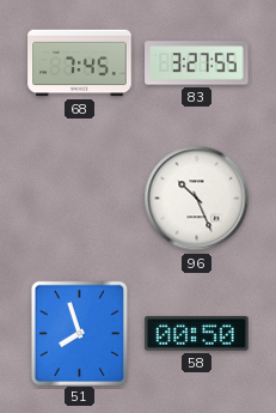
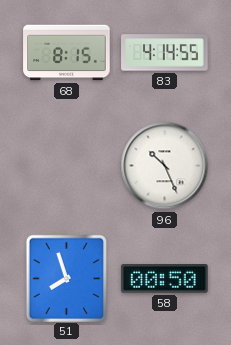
68: 7:45 -> 8:15 (67, 53)
83: 3:27 -> 4:14 (165, 53)
